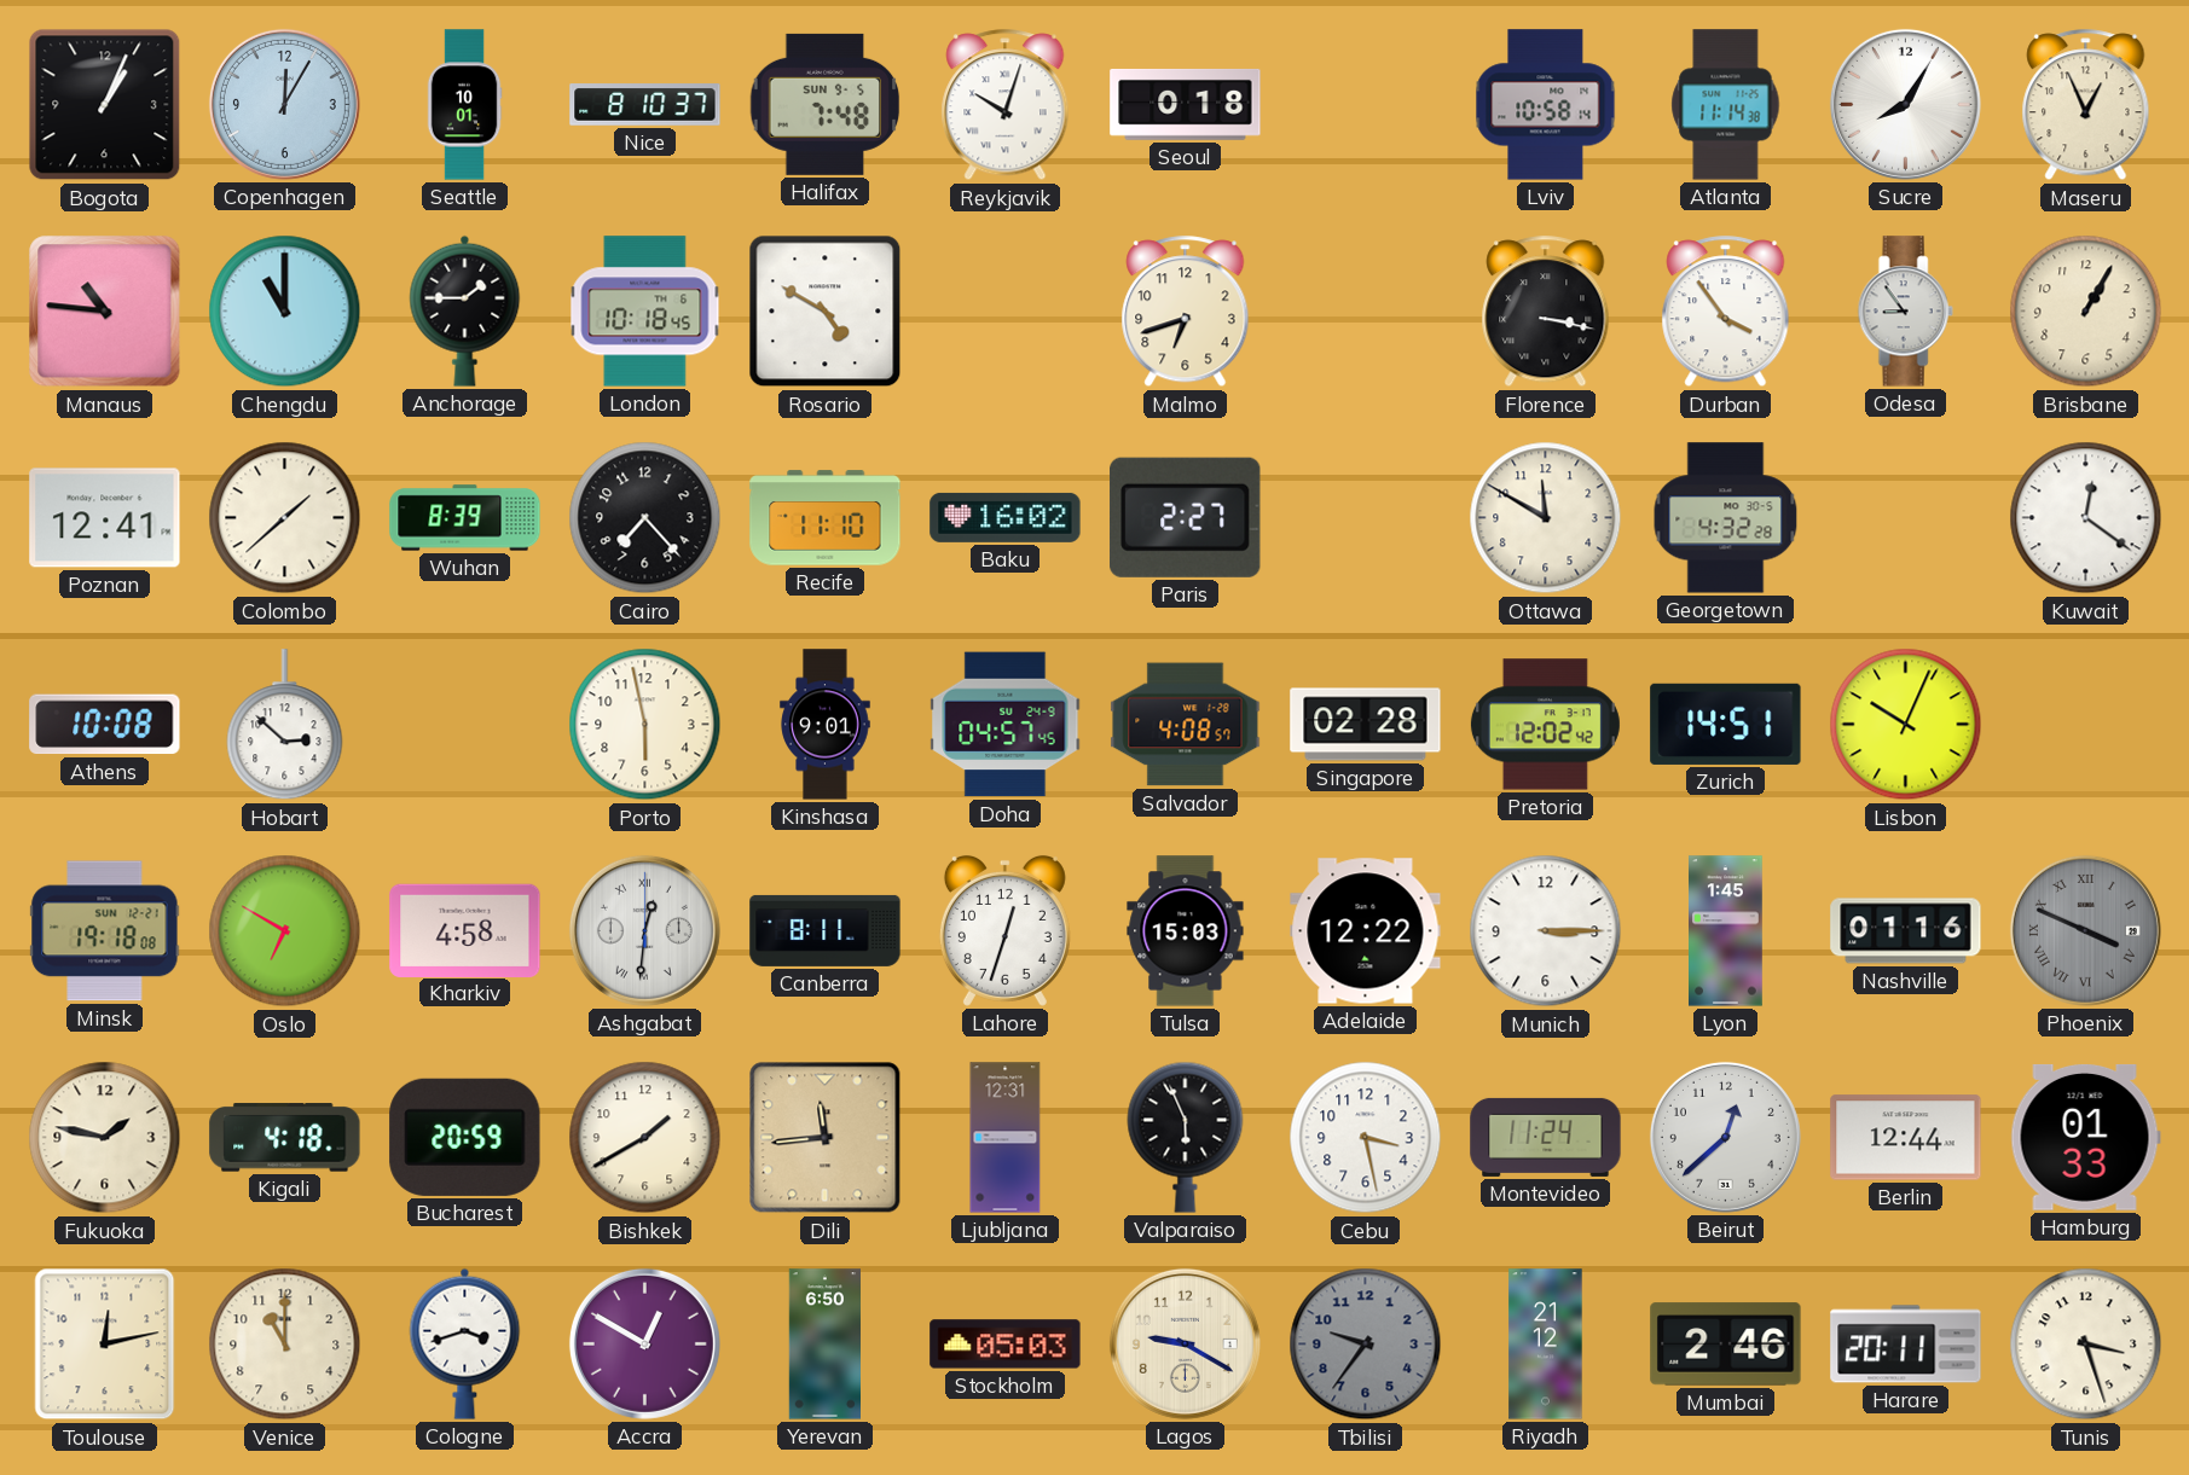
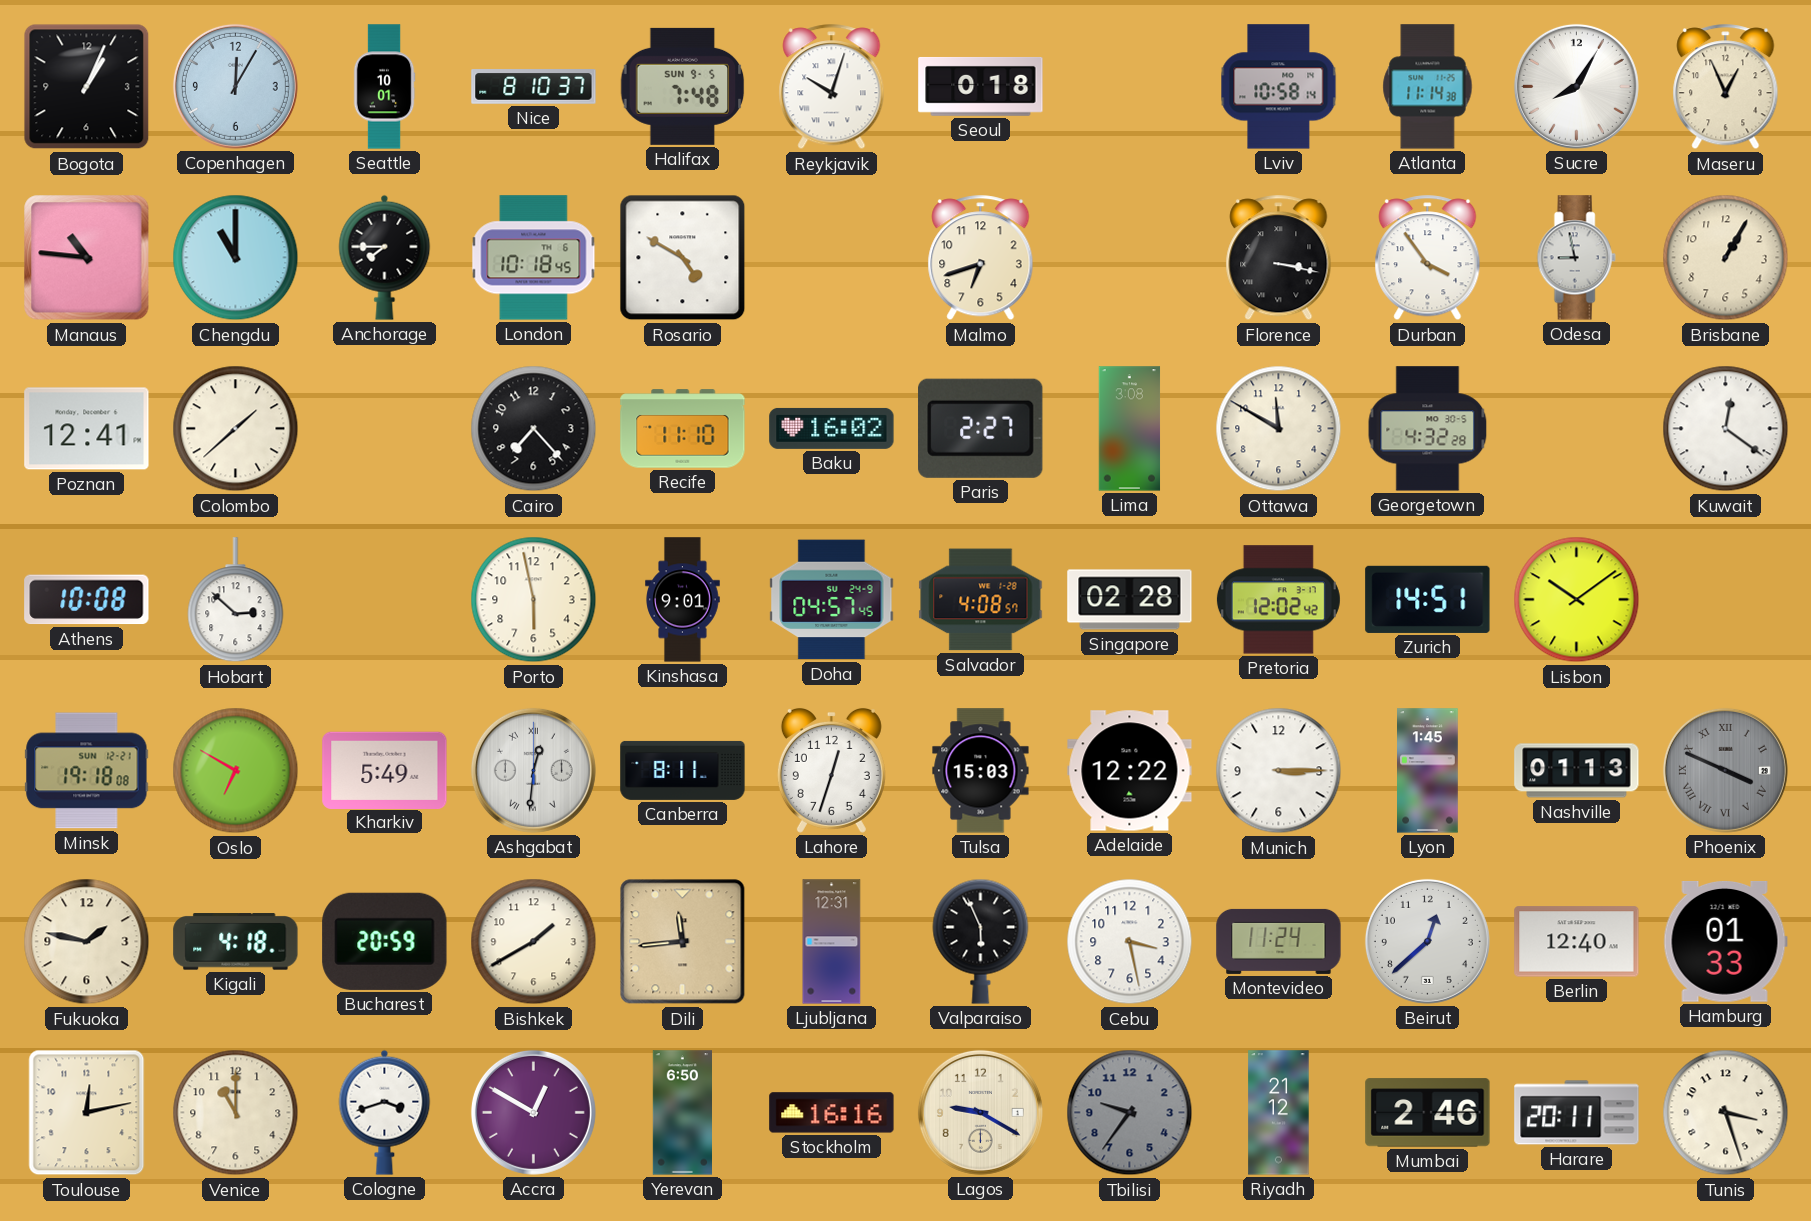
Anchorage: 1:45 -> 7:45 (385, 257)
Odesa: 8:54 -> 8:58 (1576, 258)
Wuhan: 8:39 -> none (465, 518)
Lima: none -> 3:08 (1130, 429)
Lisbon: 10:04 -> 10:09 (1577, 600)
Kharkiv: 4:58 -> 5:49 (385, 770)
Nashville: 01:16 -> 01:13 (1577, 771)
Berlin: 12:44 -> 12:40 (1577, 942)
Stockholm: 05:03 -> 16:16 (832, 1113)
